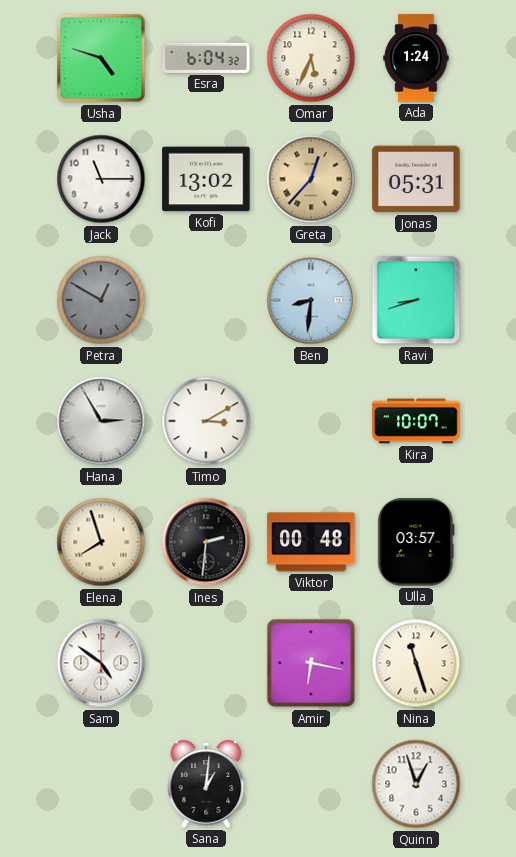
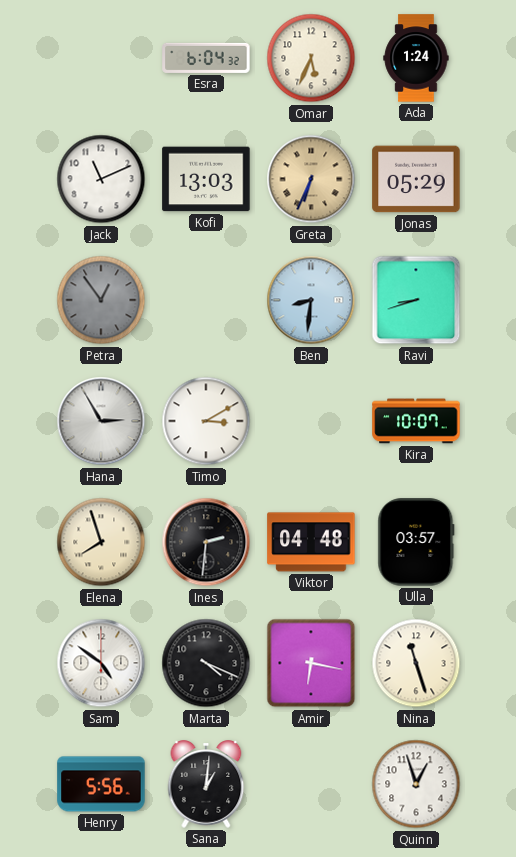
Usha: 4:48 -> none (101, 58)
Jack: 11:15 -> 11:11 (101, 179)
Kofi: 13:02 -> 13:03 (206, 179)
Greta: 12:37 -> 6:34 (311, 179)
Jonas: 05:31 -> 05:29 (416, 179)
Petra: 12:50 -> 12:54 (101, 300)
Viktor: 00:48 -> 04:48 (311, 542)
Marta: none -> 4:19 (206, 663)
Henry: none -> 5:56 (101, 784)
